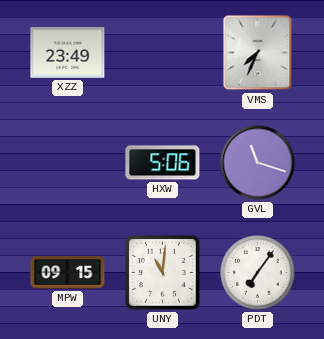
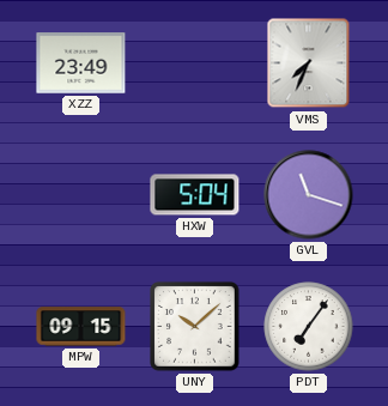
HXW: 5:06 -> 5:04 (195, 195)
UNY: 11:01 -> 10:08 (195, 327)
